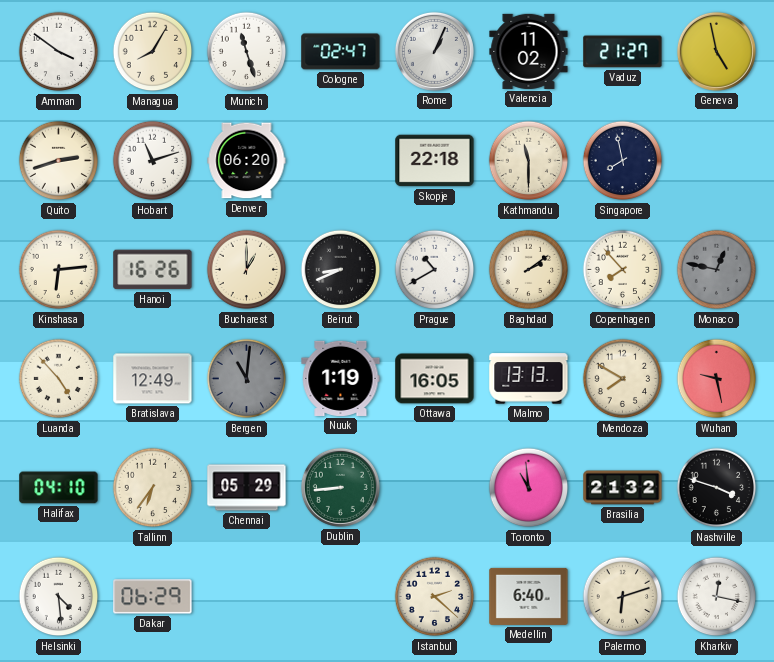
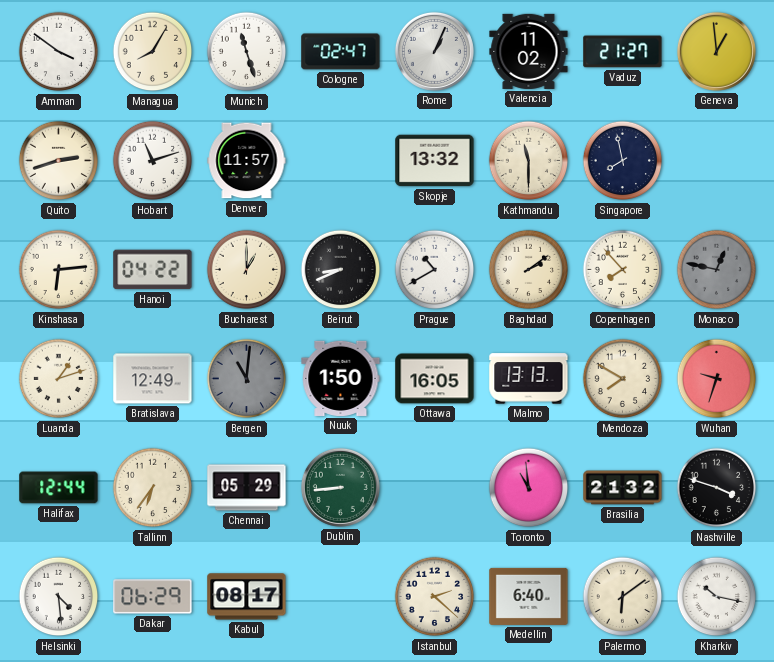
Geneva: 4:58 -> 12:59 (716, 51)
Denver: 06:20 -> 11:57 (247, 161)
Skopje: 22:18 -> 13:32 (435, 161)
Hanoi: 16:26 -> 04:22 (153, 270)
Luanda: 4:53 -> 1:12 (59, 379)
Nuuk: 1:19 -> 1:50 (341, 378)
Wuhan: 9:28 -> 9:33 (717, 379)
Halifax: 04:10 -> 12:44 (59, 488)
Kabul: none -> 08:17 (247, 597)
Palermo: 6:12 -> 6:09 (623, 597)
Kharkiv: 12:17 -> 10:17 (717, 597)
